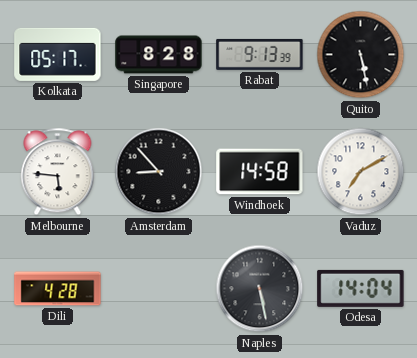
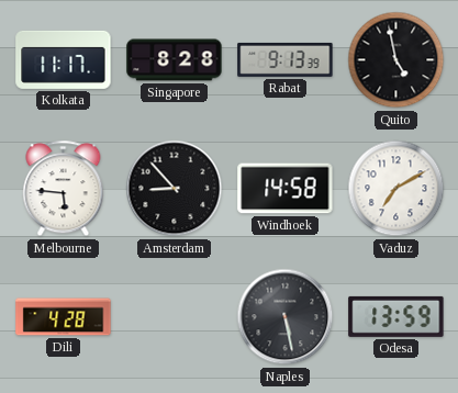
Kolkata: 05:17 -> 11:17 (64, 59)
Quito: 5:28 -> 4:58 (396, 60)
Odesa: 14:04 -> 13:59 (396, 316)
